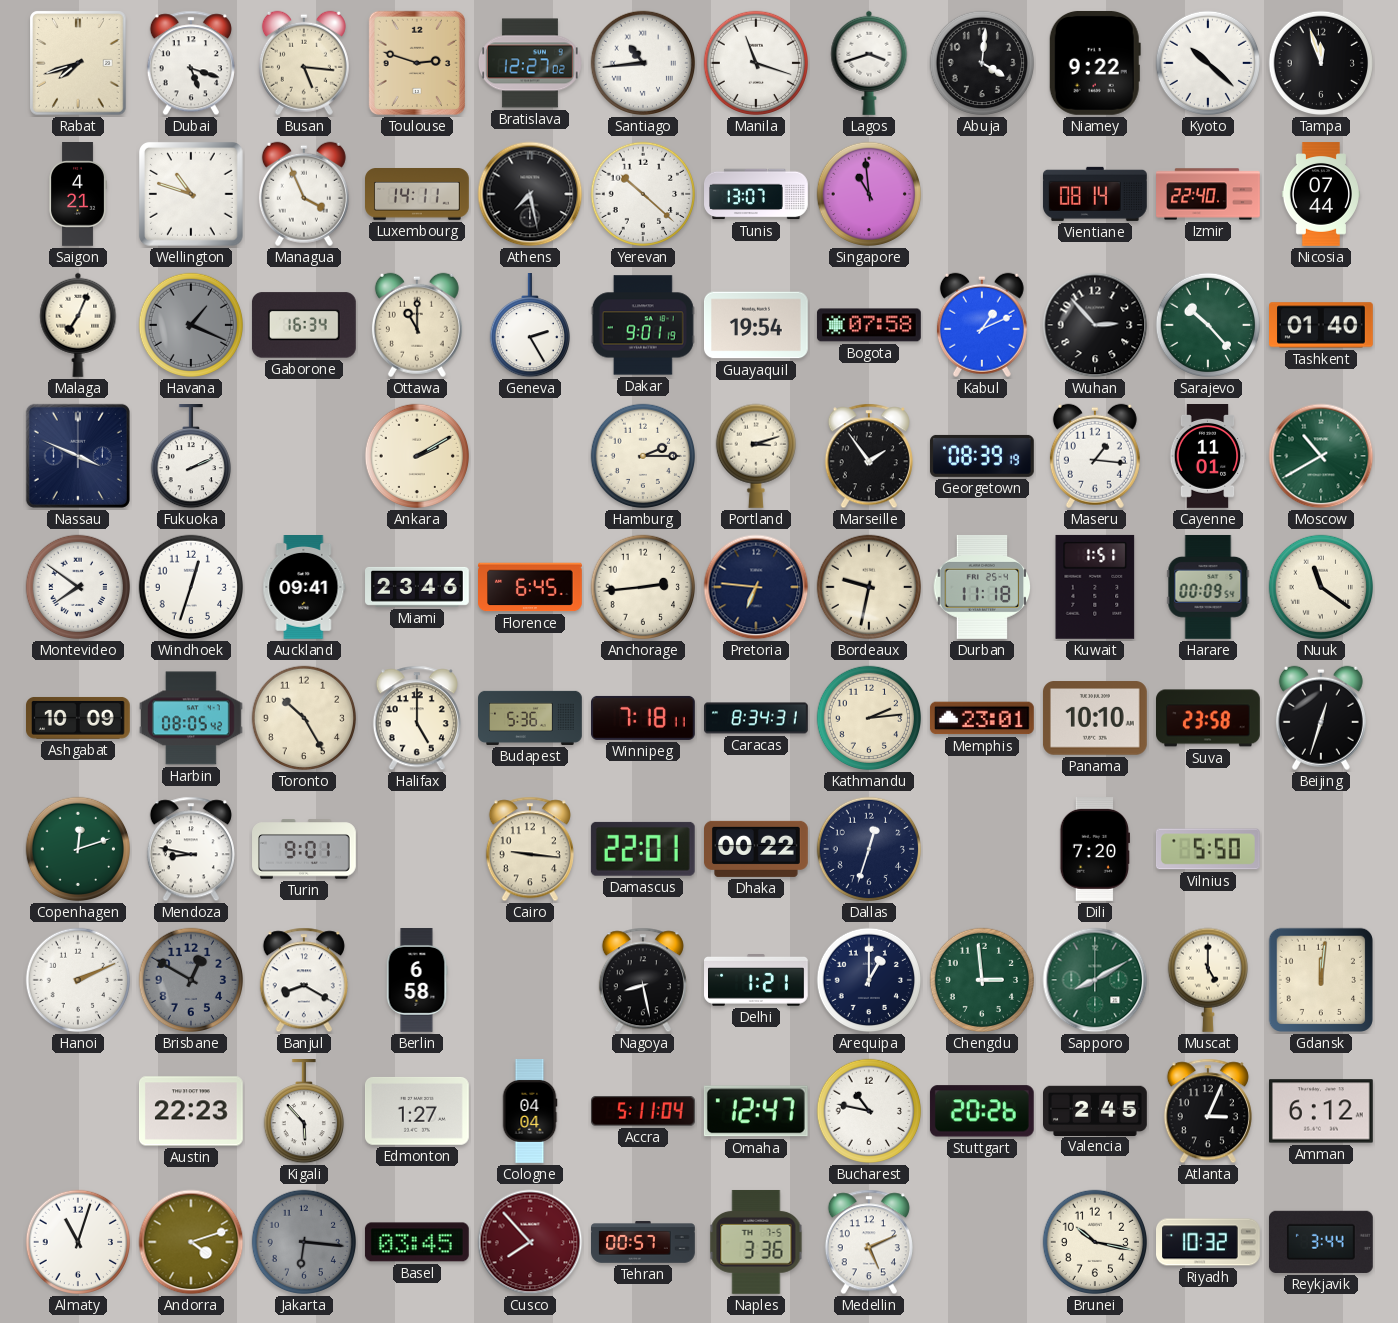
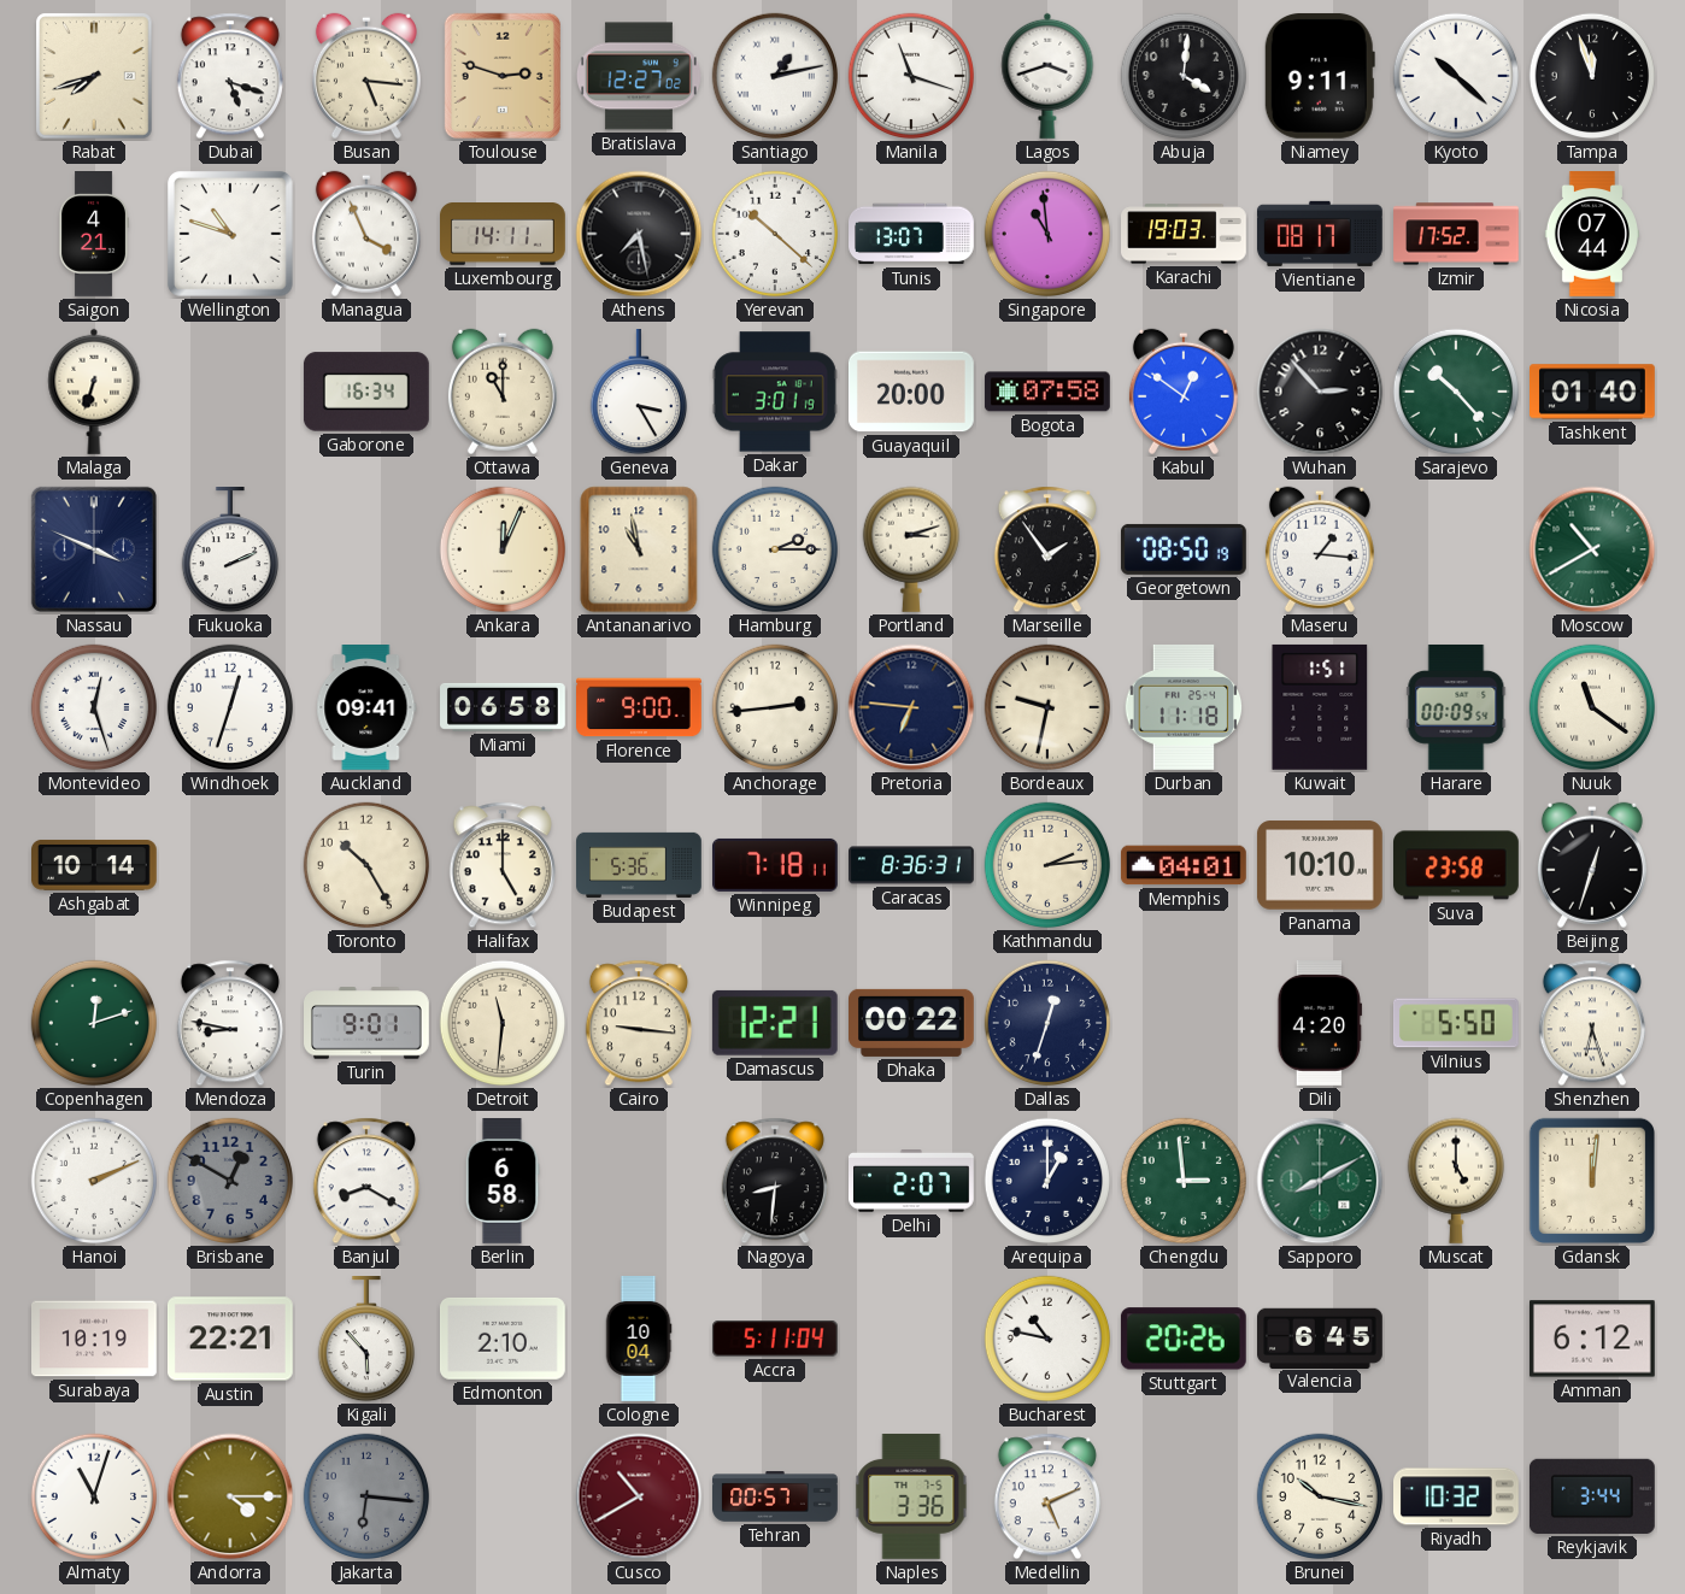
Santiago: 10:44 -> 1:13 (775, 76)
Niamey: 9:22 -> 9:11 (1320, 76)
Karachi: none -> 19:03 (1185, 234)
Vientiane: 08:14 -> 08:17 (1320, 234)
Izmir: 22:40 -> 17:52 (1456, 234)
Malaga: 7:04 -> 6:33 (94, 392)
Havana: 1:19 -> none (191, 325)
Geneva: 2:25 -> 3:25 (638, 393)
Dakar: 9:01 -> 3:01 (775, 392)
Guayaquil: 19:54 -> 20:00 (912, 392)
Kabul: 1:11 -> 12:51 (1184, 392)
Ankara: 2:10 -> 12:04 (503, 549)
Antananarivo: none -> 10:58 (639, 549)
Georgetown: 08:39 -> 08:50 (1184, 549)
Cayenne: 11:01 -> none (1208, 457)
Montevideo: 7:51 -> 12:27 (94, 707)
Miami: 23:46 -> 06:58 (504, 707)
Florence: 6:45 -> 9:00 (640, 707)
Ashgabat: 10:09 -> 10:14 (95, 865)
Harbin: 08:05 -> none (191, 718)
Caracas: 8:34 -> 8:36 (911, 865)
Memphis: 23:01 -> 04:01 (1184, 865)
Detroit: none -> 11:31 (503, 1023)
Damascus: 22:01 -> 12:21 (775, 1023)
Dili: 7:20 -> 4:20 (1319, 1024)
Shenzhen: none -> 6:27 (1592, 1023)
Nagoya: 8:28 -> 8:31 (775, 1181)
Delhi: 1:21 -> 2:07 (912, 1182)
Surabaya: none -> 10:19 (95, 1339)
Austin: 22:23 -> 22:21 (231, 1339)
Edmonton: 1:27 -> 2:10 (503, 1339)
Cologne: 04:04 -> 10:04 (639, 1340)
Omaha: 12:47 -> none (756, 1111)
Valencia: 2:45 -> 6:45 (1321, 1337)
Atlanta: 3:04 -> none (1208, 1111)
Andorra: 4:12 -> 4:15 (230, 1496)
Basel: 03:45 -> none (417, 1242)
Cusco: 7:53 -> 10:40 (639, 1496)
